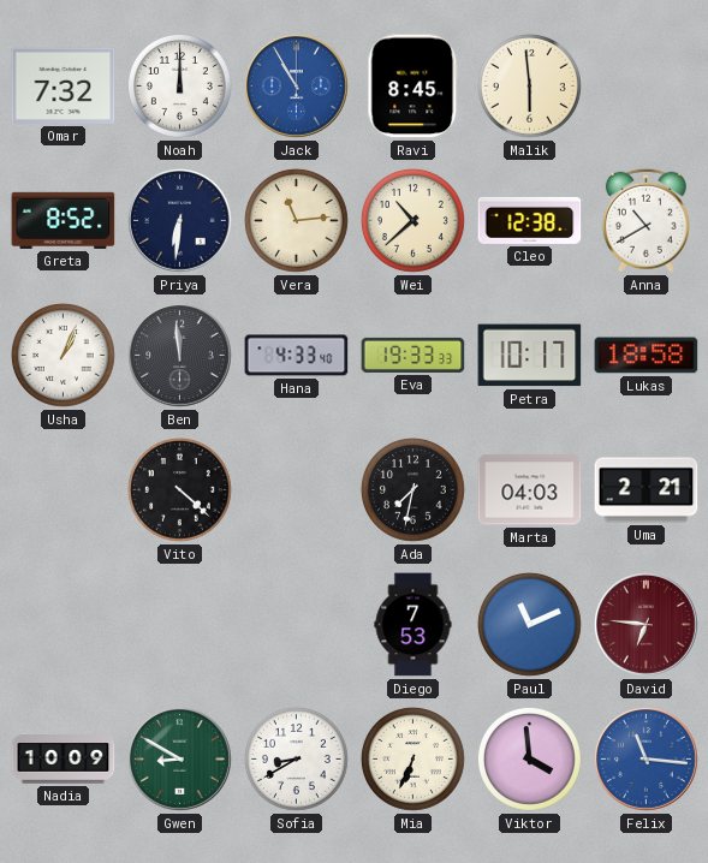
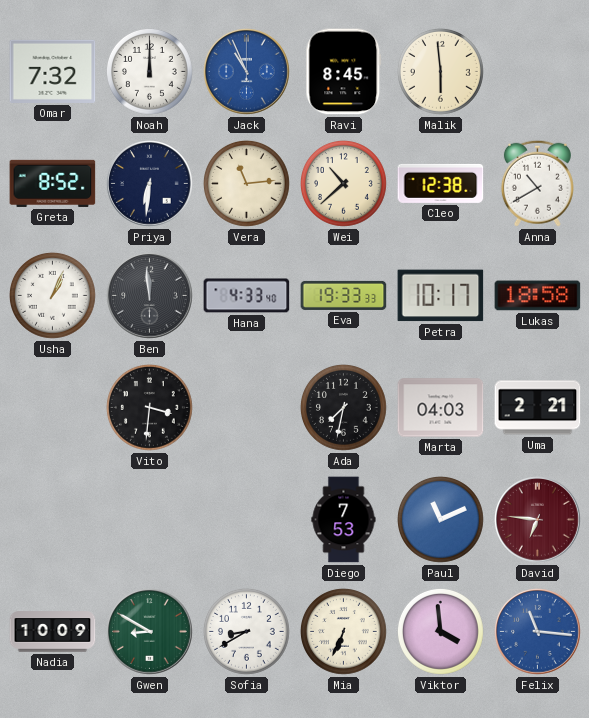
Jack: 10:55 -> 10:56 (247, 72)
Vito: 4:22 -> 3:31 (149, 407)
